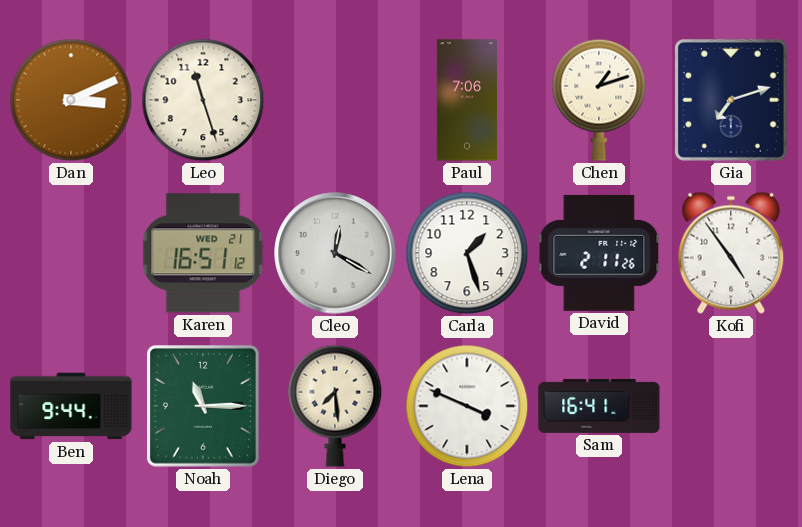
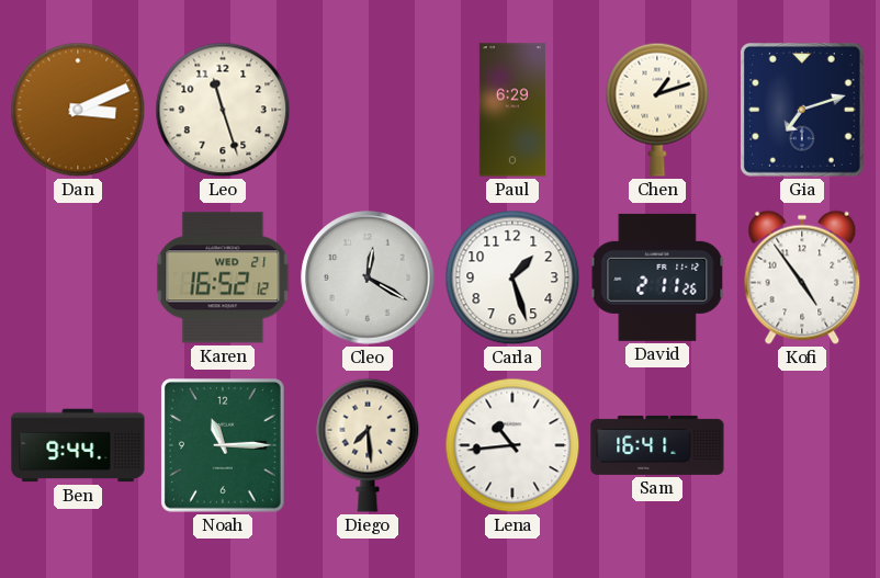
Paul: 7:06 -> 6:29 (512, 110)
Karen: 16:51 -> 16:52 (223, 277)
Lena: 3:49 -> 10:44 (512, 445)
